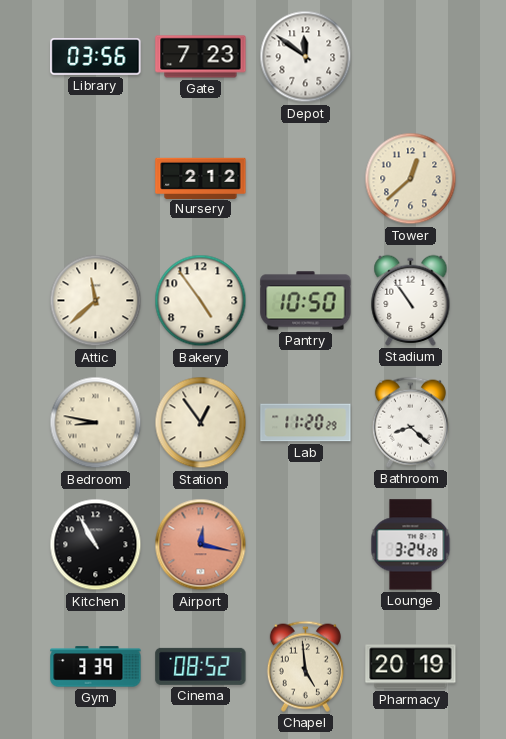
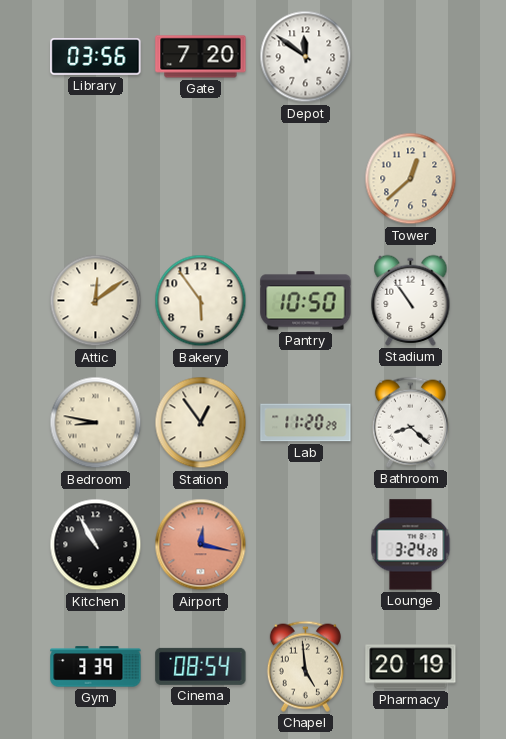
Gate: 7:23 -> 7:20 (201, 57)
Nursery: 2:12 -> none (201, 178)
Attic: 11:38 -> 12:09 (96, 301)
Bakery: 4:54 -> 5:54 (201, 301)
Cinema: 08:52 -> 08:54 (201, 666)
